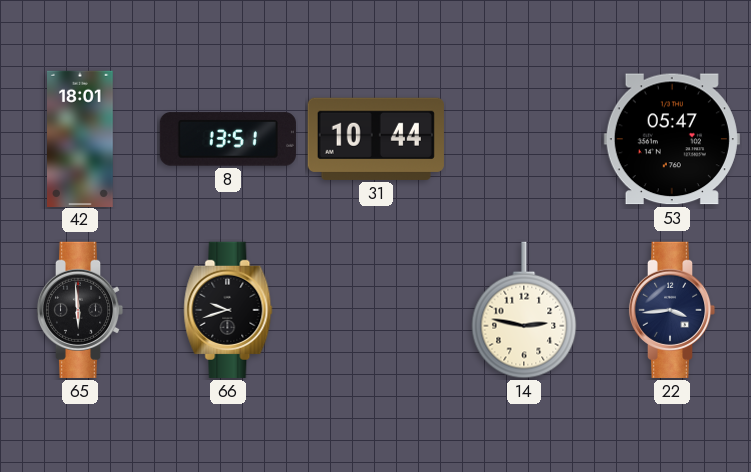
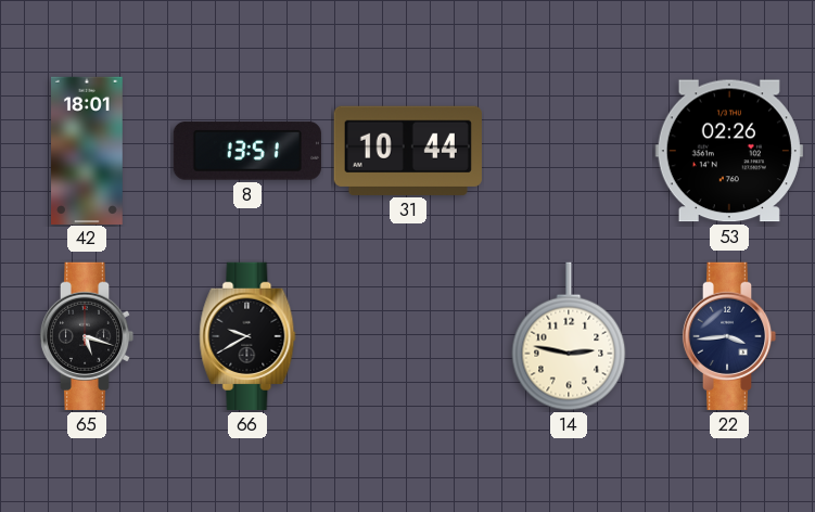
53: 05:47 -> 02:26 (729, 151)
65: 5:59 -> 5:18 (87, 336)
66: 9:42 -> 9:40 (247, 336)
